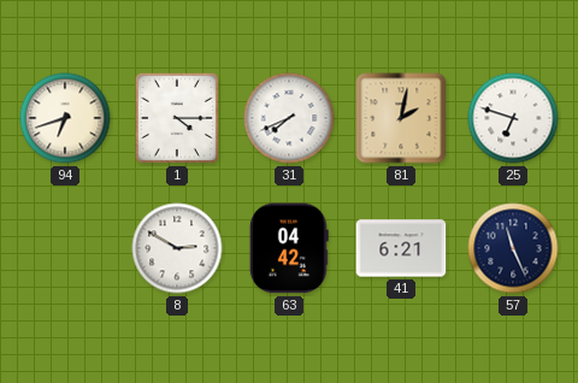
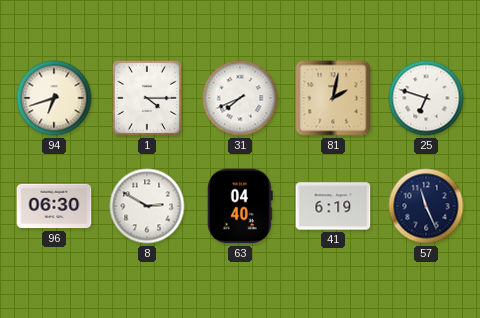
96: none -> 06:30 (54, 206)
63: 04:42 -> 04:40 (240, 206)
41: 6:21 -> 6:19 (333, 206)
